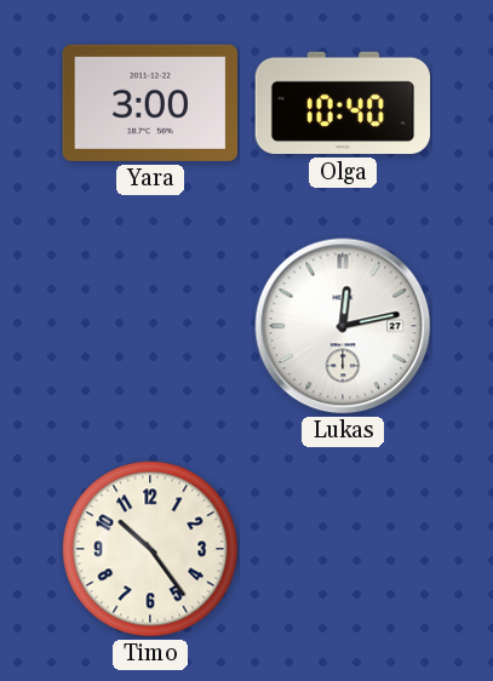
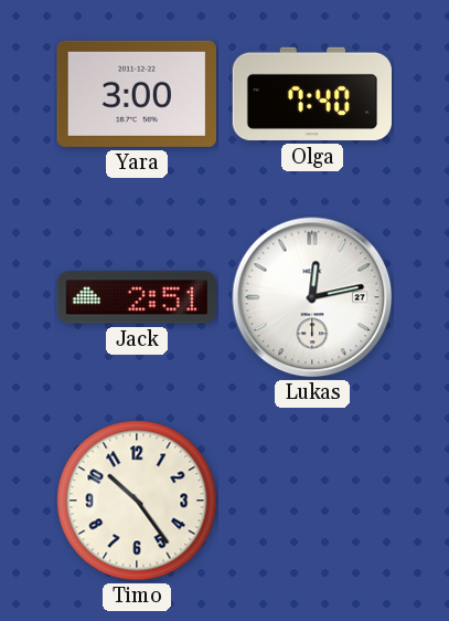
Olga: 10:40 -> 7:40 (312, 94)
Jack: none -> 2:51 (136, 297)
